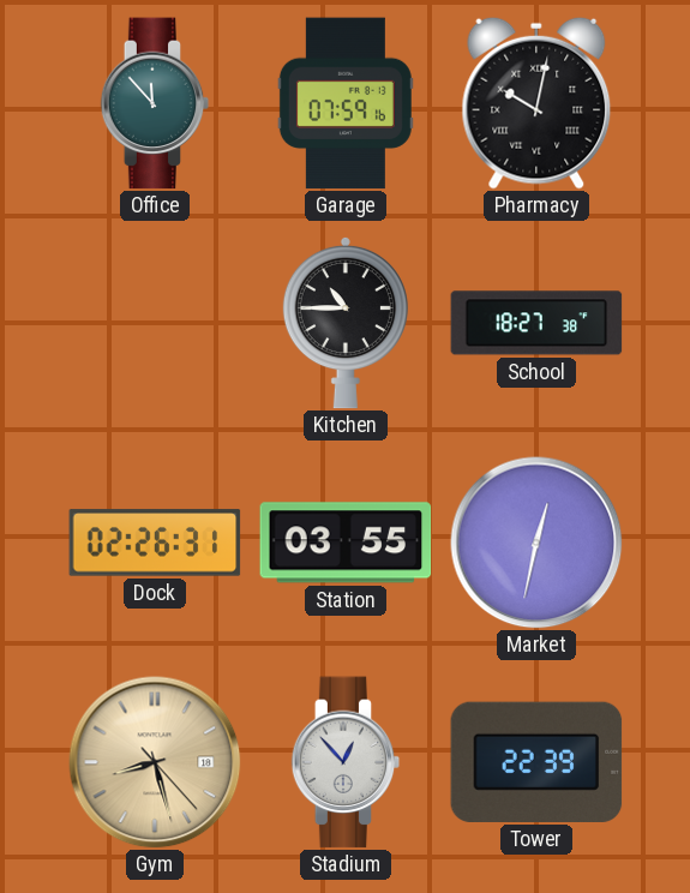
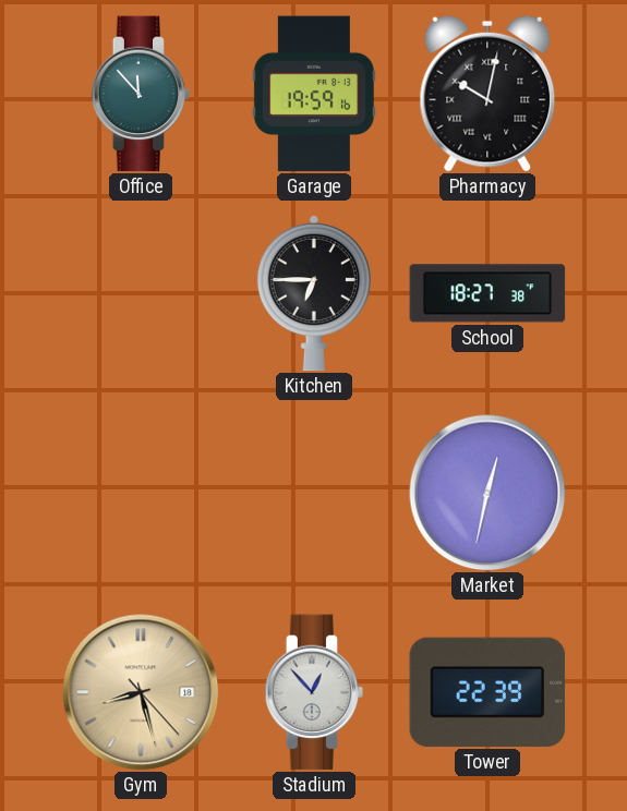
Garage: 07:59 -> 19:59 (314, 94)
Kitchen: 10:45 -> 6:45 (314, 293)
Dock: 02:26 -> none (155, 543)
Station: 03:55 -> none (346, 543)
